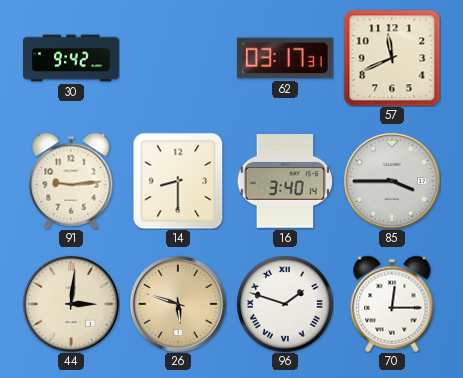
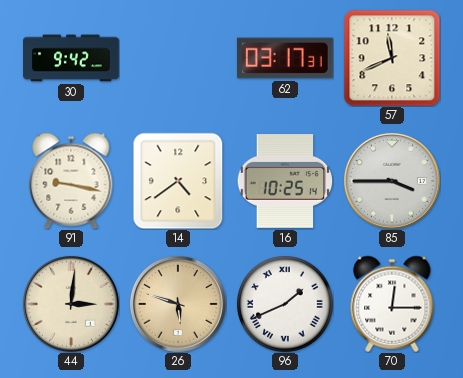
91: 9:14 -> 9:17 (71, 181)
14: 8:30 -> 4:39 (178, 181)
16: 3:40 -> 10:25 (285, 182)
96: 1:48 -> 1:41 (285, 304)
